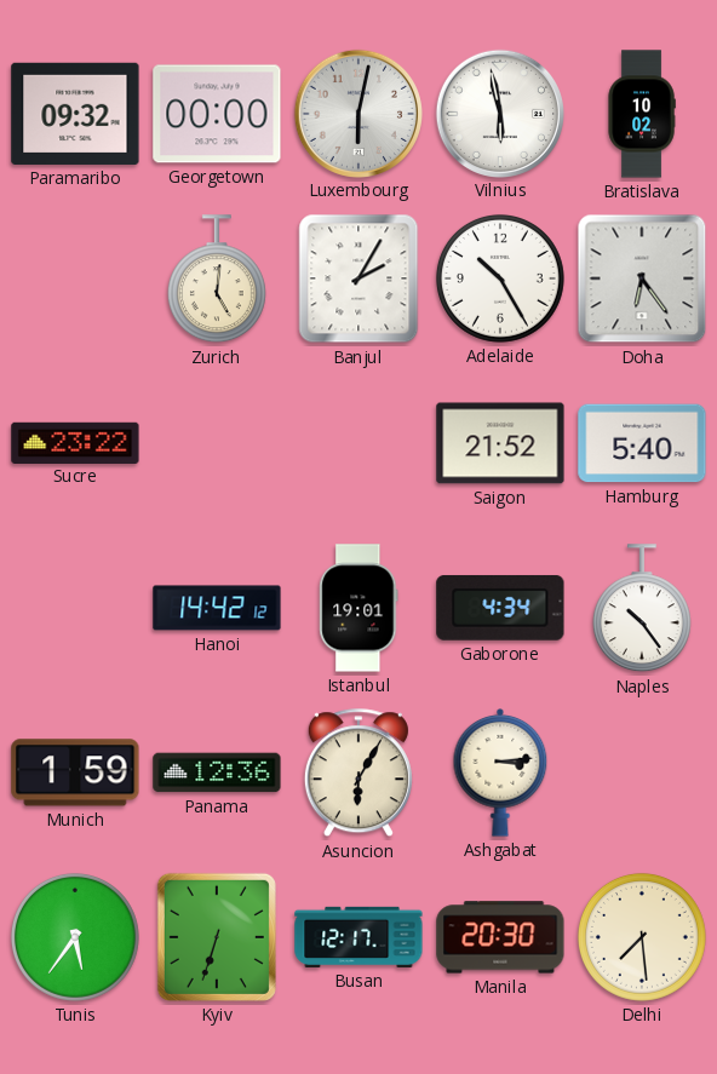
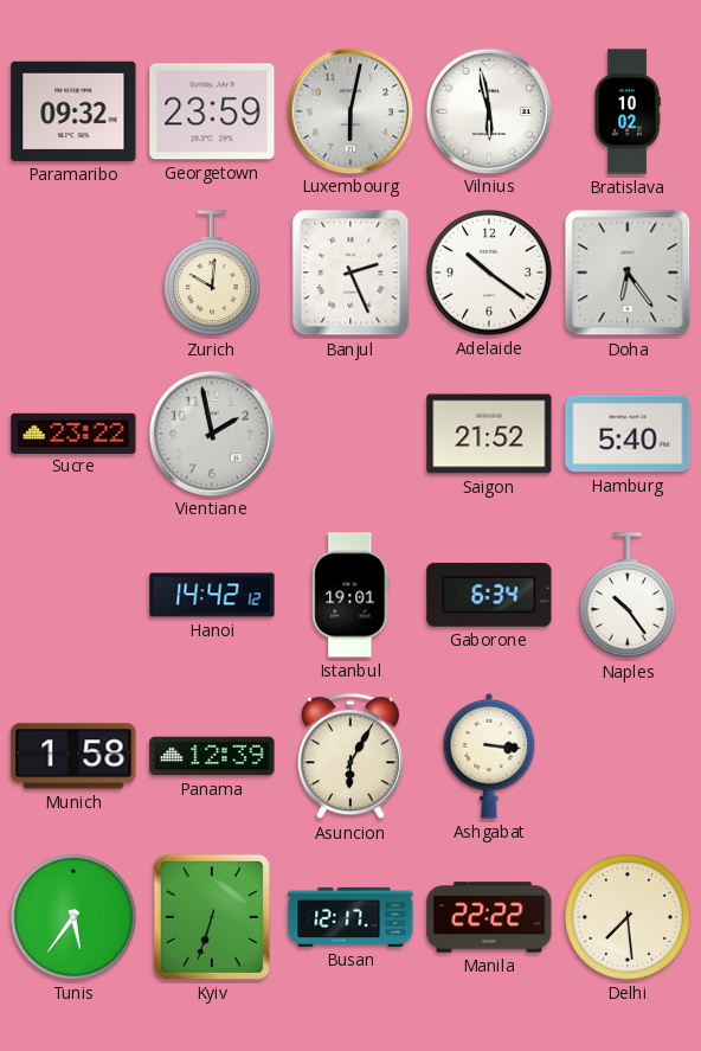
Georgetown: 00:00 -> 23:59 (212, 111)
Zurich: 5:01 -> 10:01 (212, 274)
Banjul: 2:05 -> 2:26 (350, 273)
Adelaide: 10:25 -> 10:21 (489, 273)
Vientiane: none -> 1:58 (211, 432)
Gaborone: 4:34 -> 6:34 (489, 595)
Munich: 1:59 -> 1:58 (73, 756)
Panama: 12:36 -> 12:39 (212, 756)
Ashgabat: 3:14 -> 3:16 (489, 757)
Manila: 20:30 -> 22:22 (489, 917)
